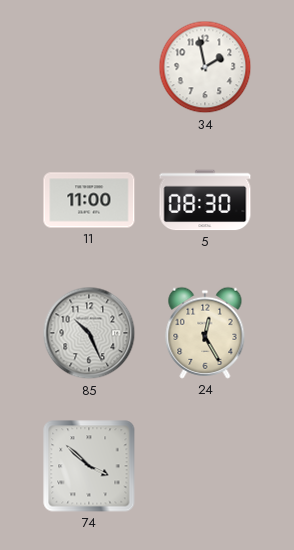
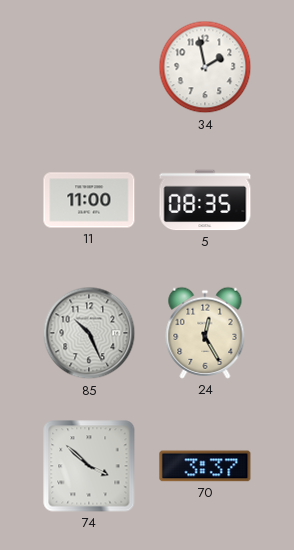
5: 08:30 -> 08:35 (205, 200)
70: none -> 3:37 (205, 466)
